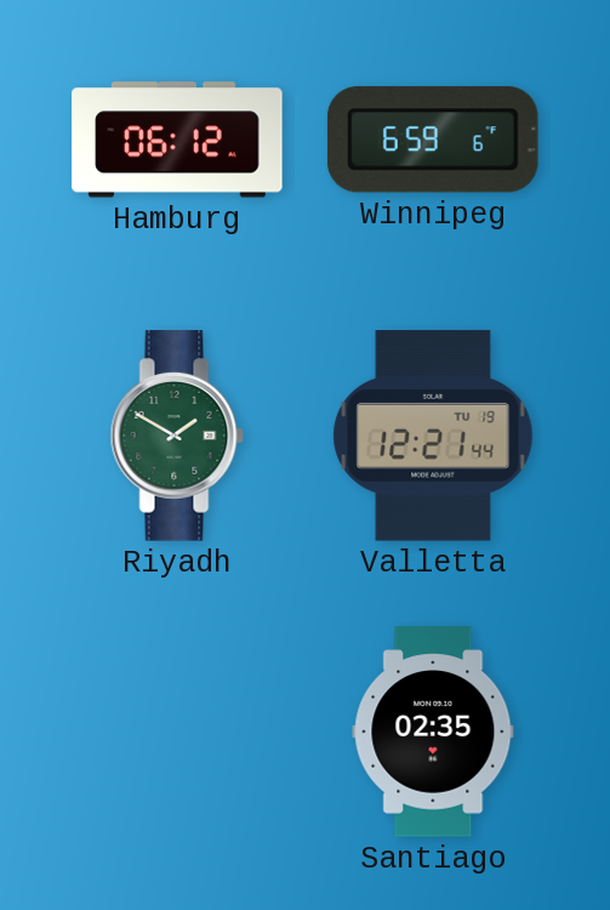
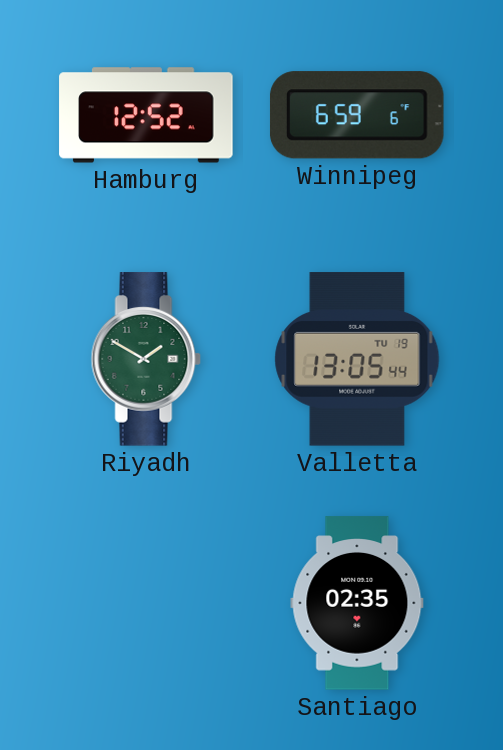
Hamburg: 06:12 -> 12:52 (146, 115)
Valletta: 12:21 -> 13:05 (357, 359)
